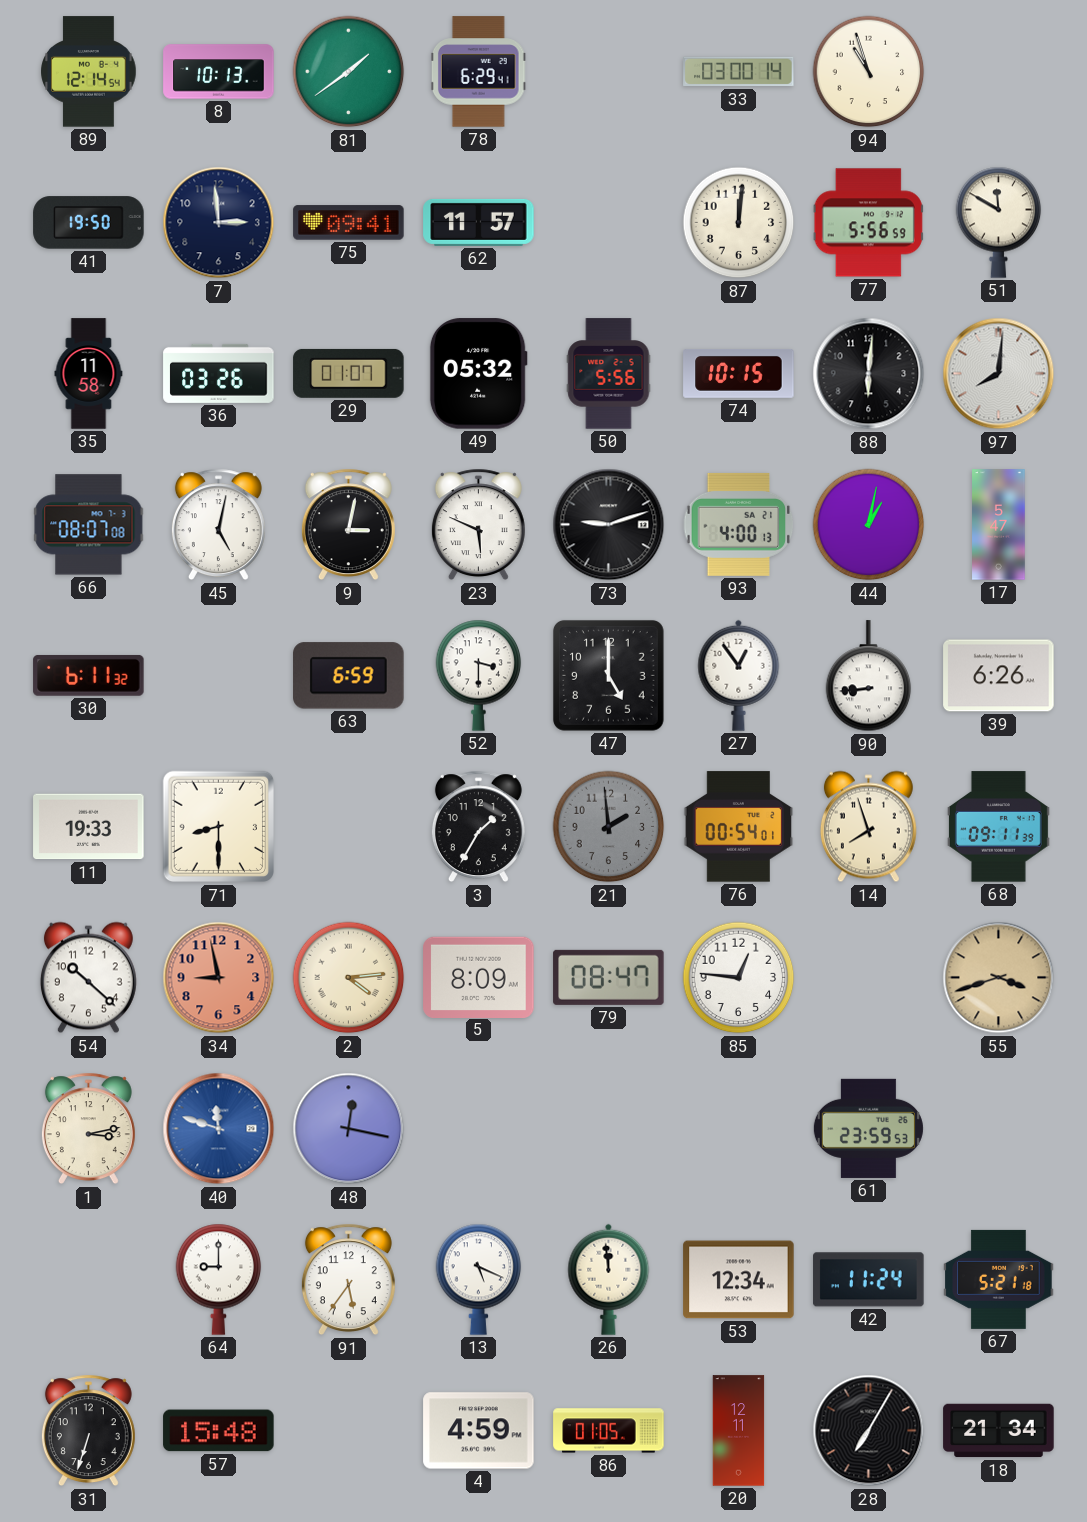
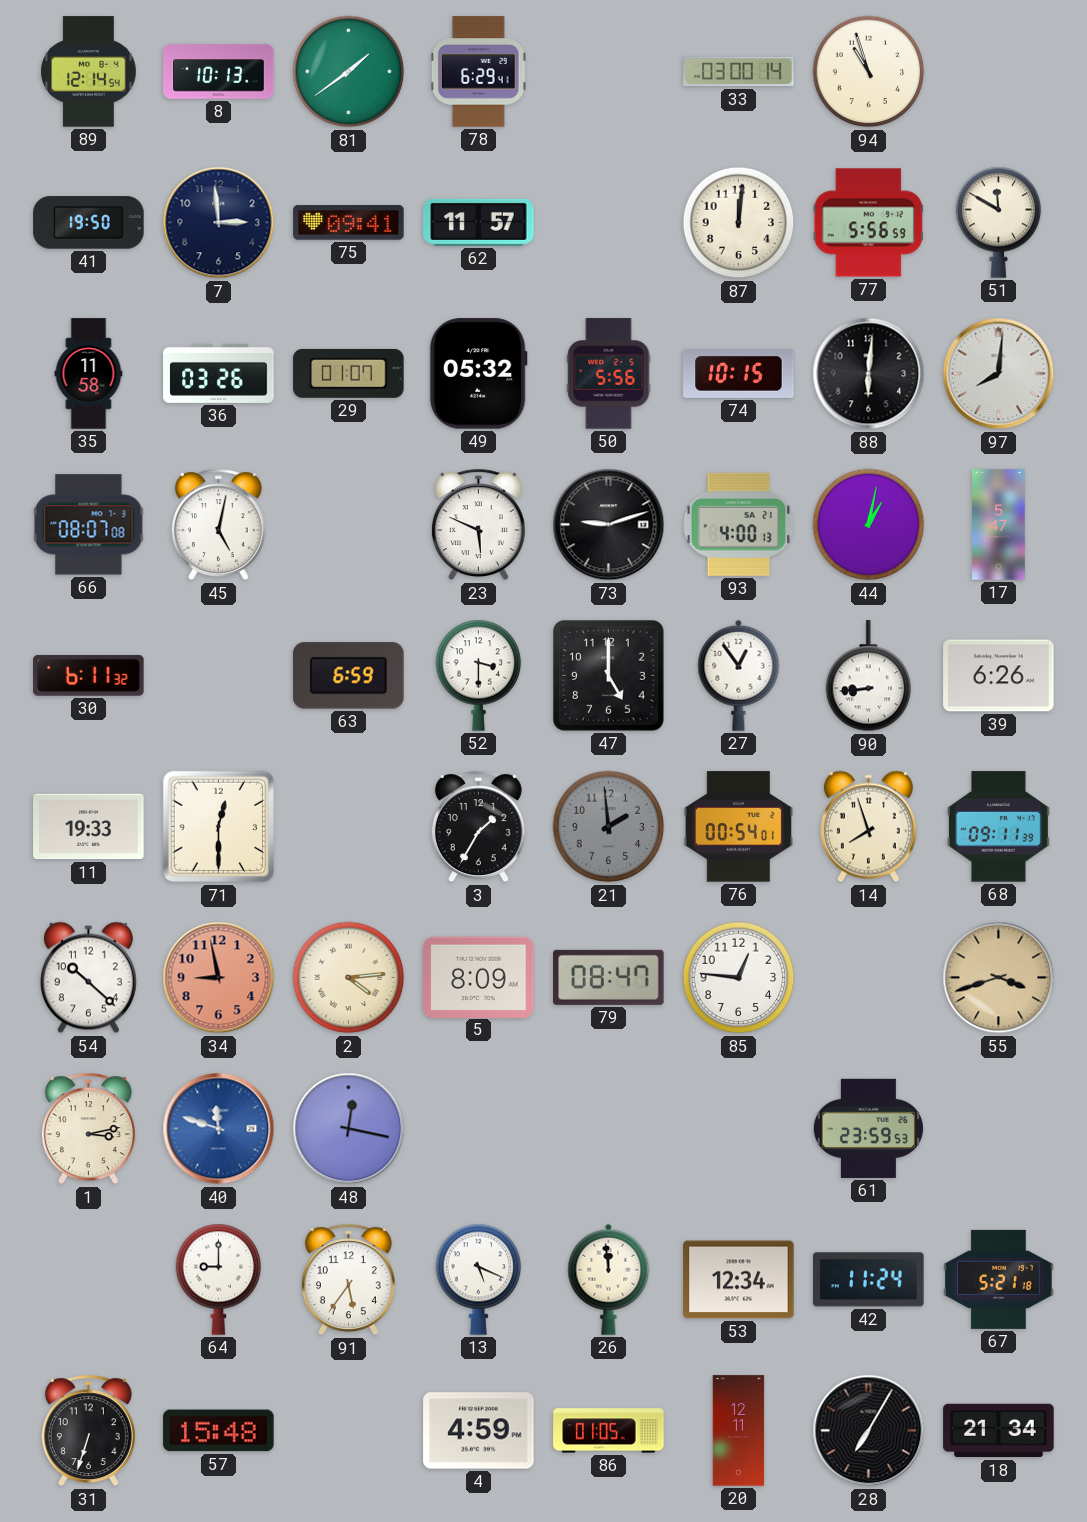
9: 3:02 -> none (348, 525)
71: 8:30 -> 12:30 (219, 827)
